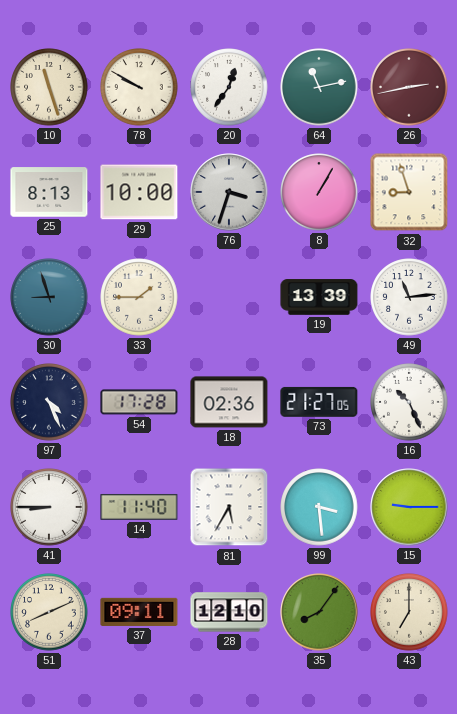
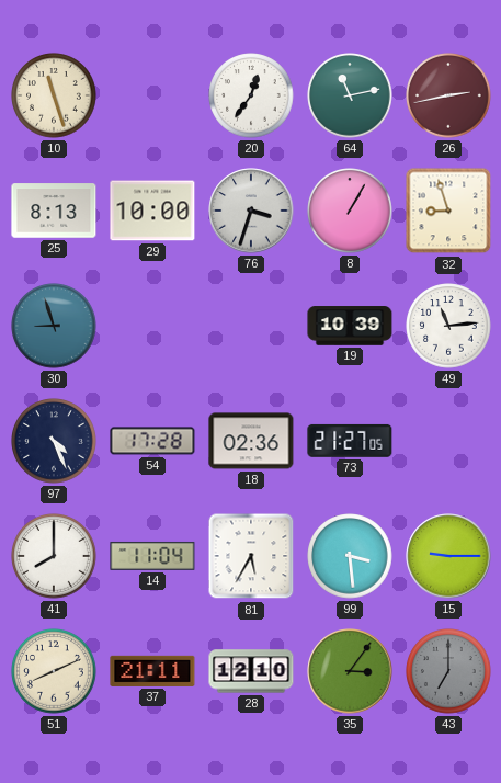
78: 9:50 -> none (139, 87)
33: 1:45 -> none (139, 297)
19: 13:39 -> 10:39 (350, 326)
16: 10:26 -> none (409, 402)
41: 8:45 -> 8:00 (54, 556)
14: 11:40 -> 11:04 (152, 556)
37: 09:11 -> 21:11 (152, 671)
35: 8:06 -> 3:06 (350, 671)
43 dial: cream -> grey (448, 671)
